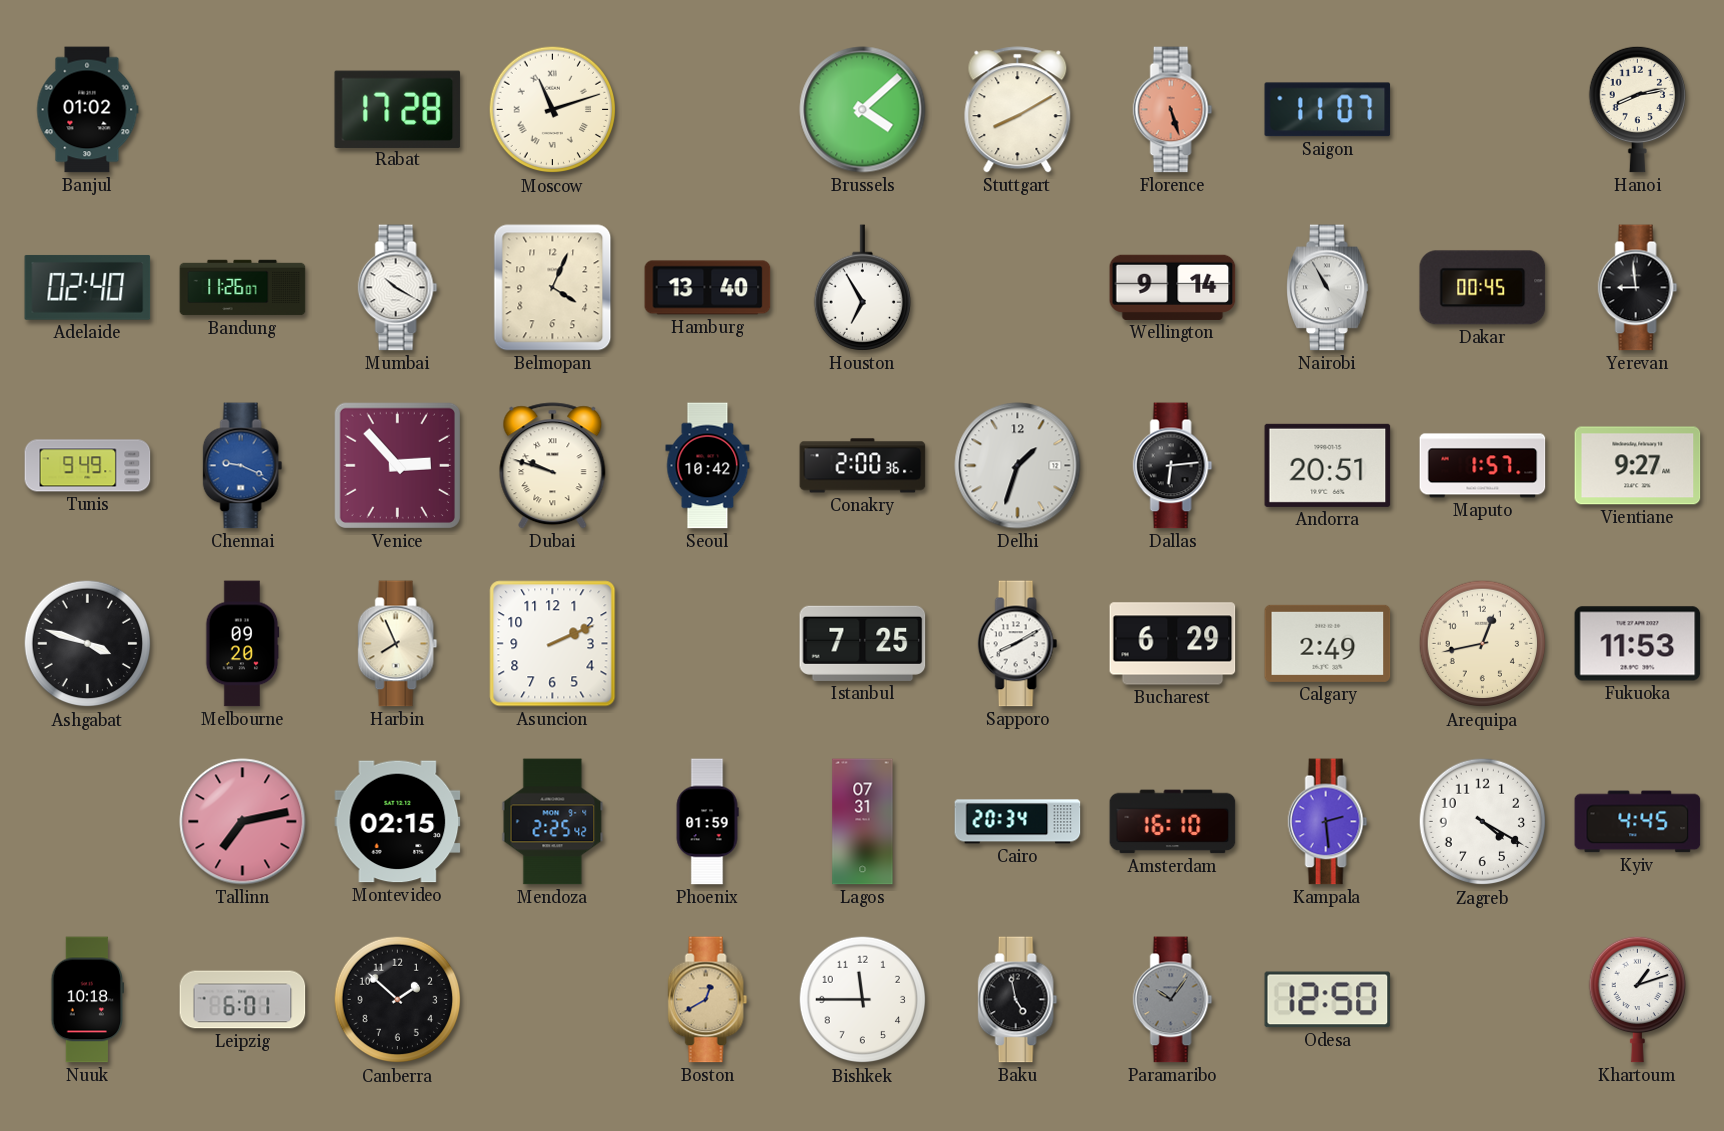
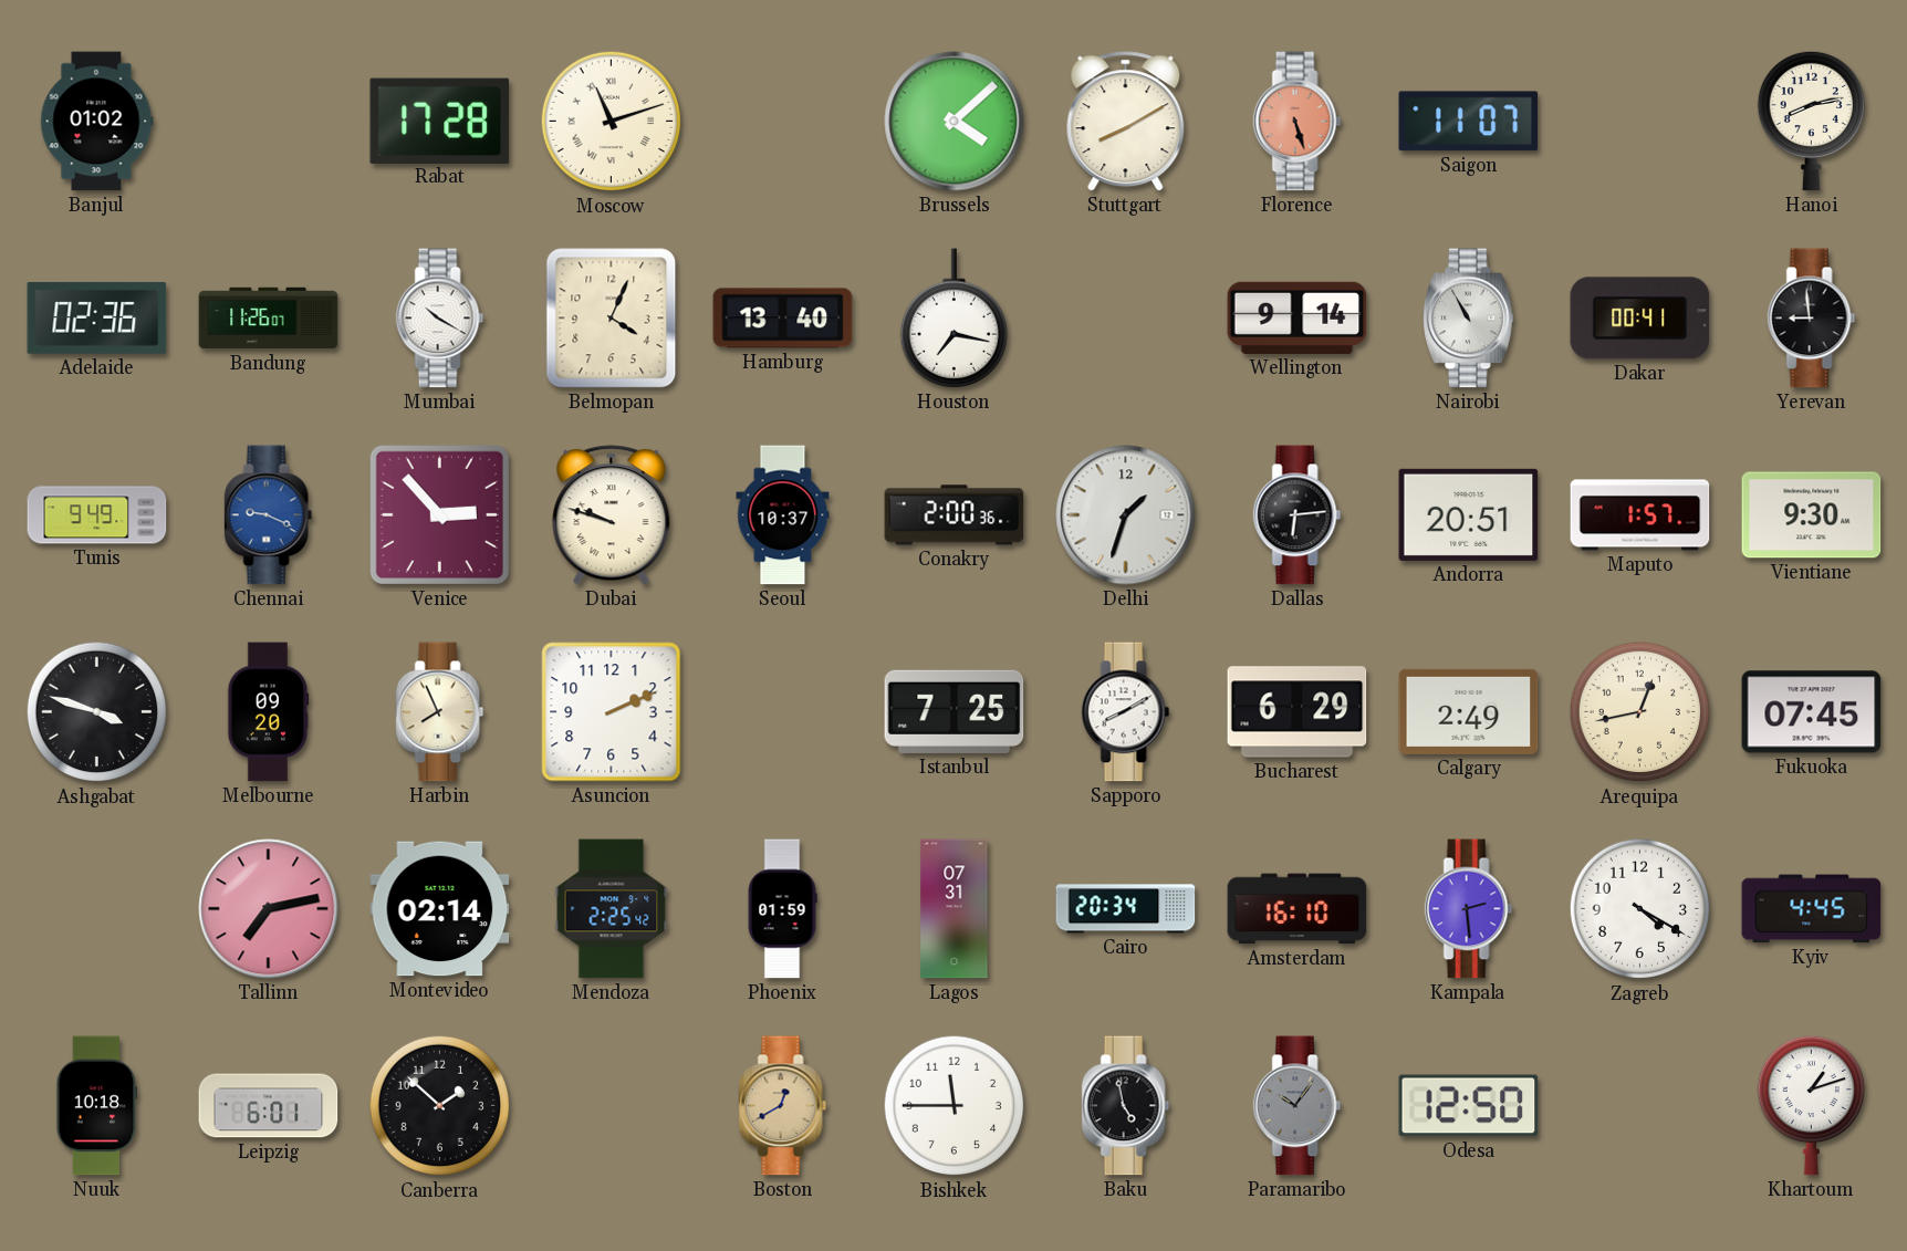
Adelaide: 02:40 -> 02:36 (97, 317)
Houston: 6:55 -> 7:17 (953, 319)
Dakar: 00:45 -> 00:41 (1640, 319)
Seoul: 10:42 -> 10:37 (783, 515)
Vientiane: 9:27 -> 9:30 (1812, 515)
Fukuoka: 11:53 -> 07:45 (1812, 712)
Montevideo: 02:15 -> 02:14 (440, 909)
